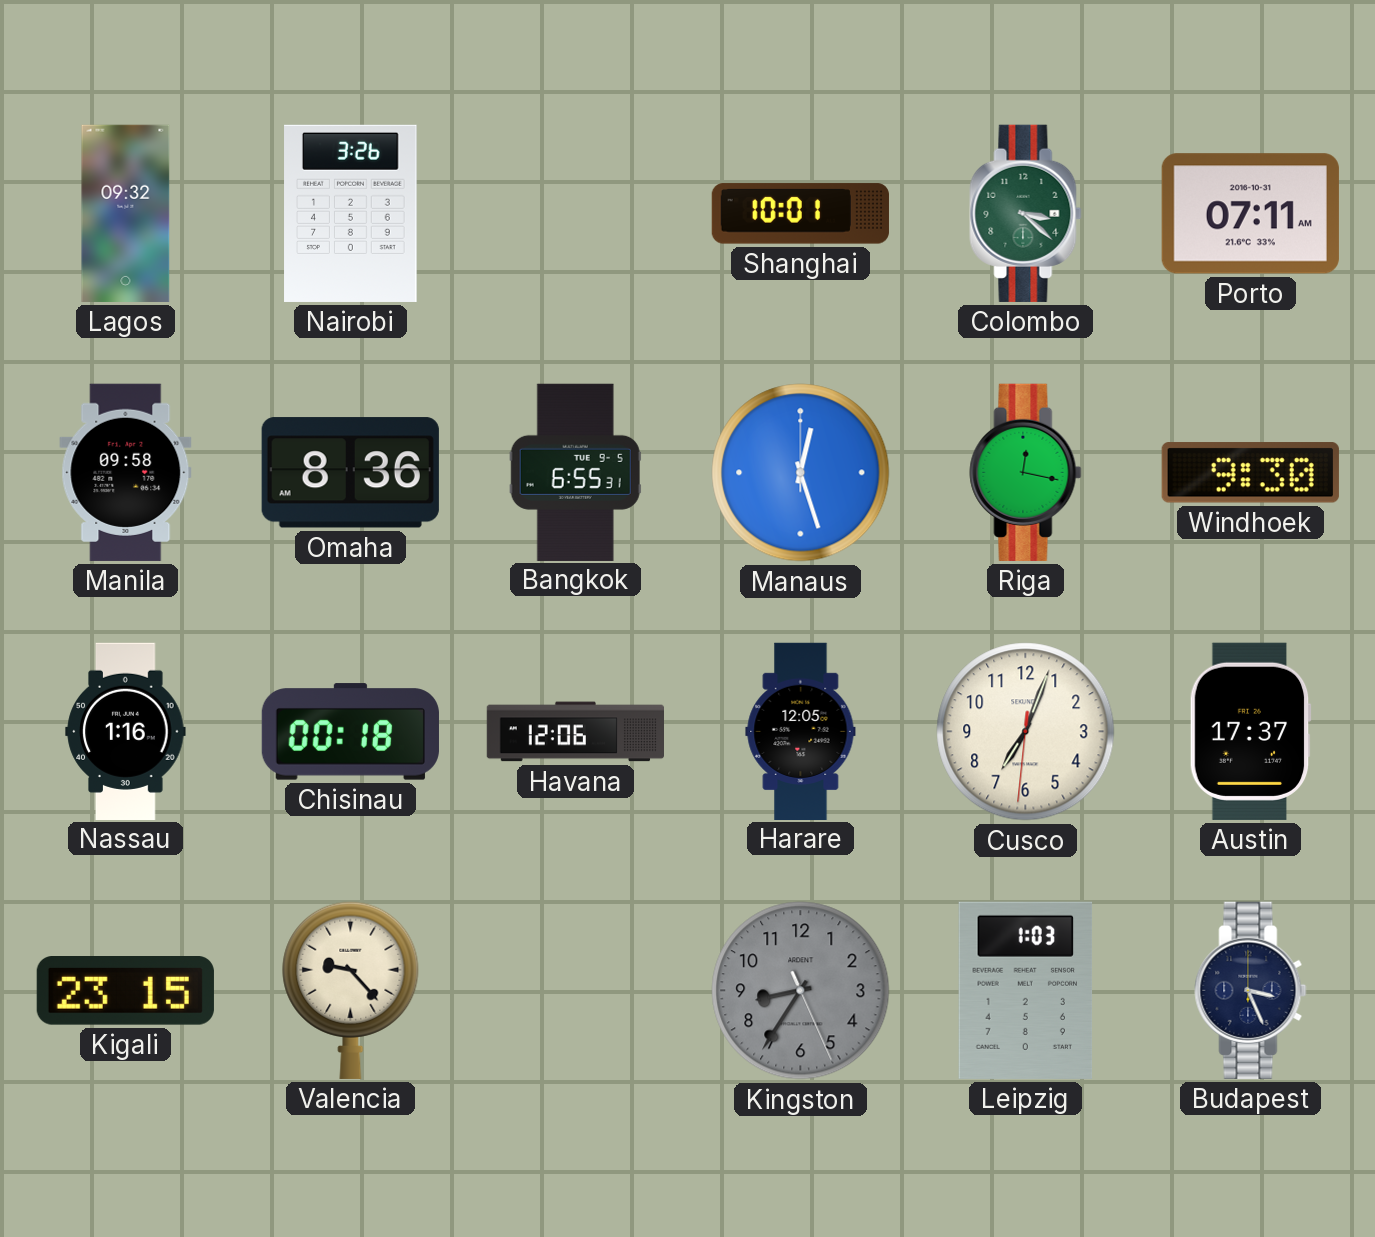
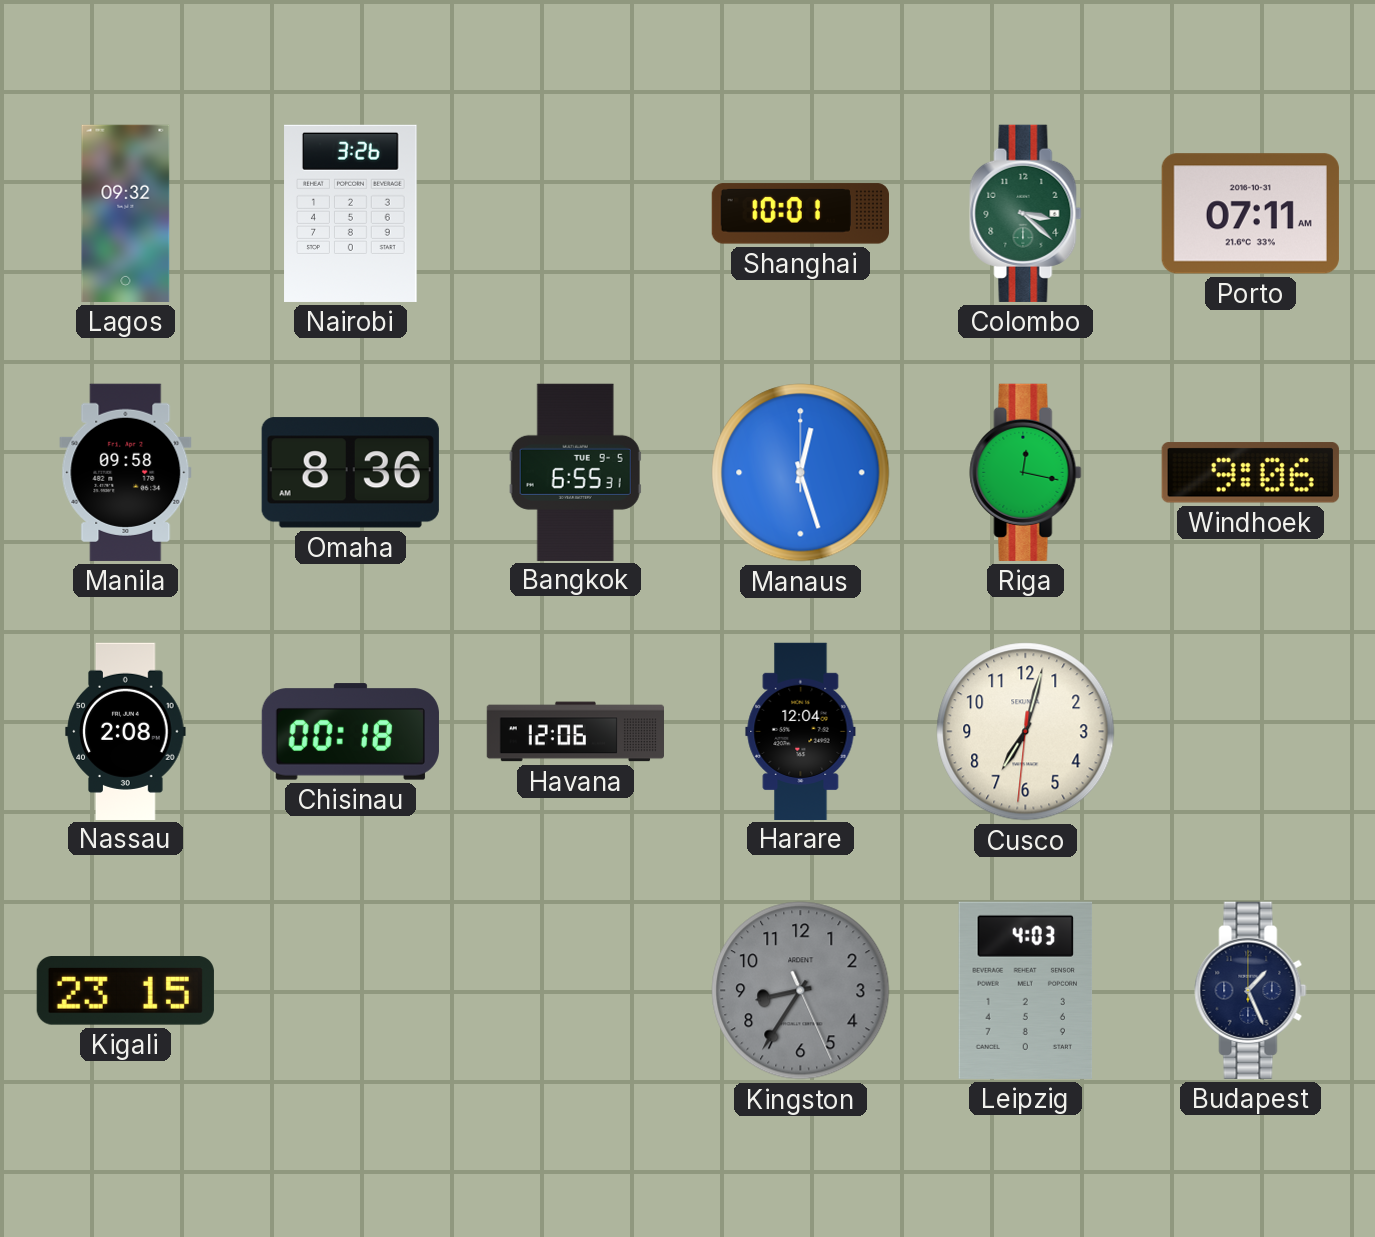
Windhoek: 9:30 -> 9:06 (1250, 473)
Nassau: 1:16 -> 2:08 (126, 731)
Harare: 12:05 -> 12:04 (801, 731)
Cusco: 7:03 -> 7:02 (1026, 732)
Austin: 17:37 -> none (1250, 731)
Valencia: 9:23 -> none (351, 990)
Leipzig: 1:03 -> 4:03 (1026, 990)
Budapest: 3:26 -> 1:26 (1251, 990)
